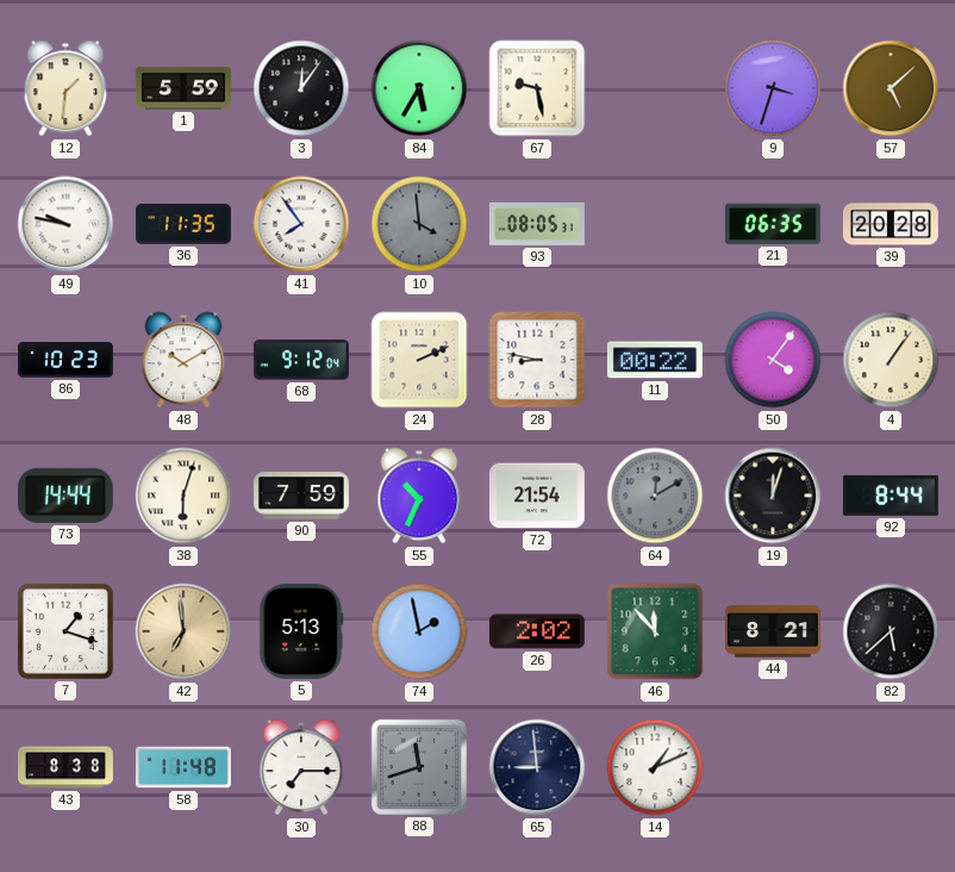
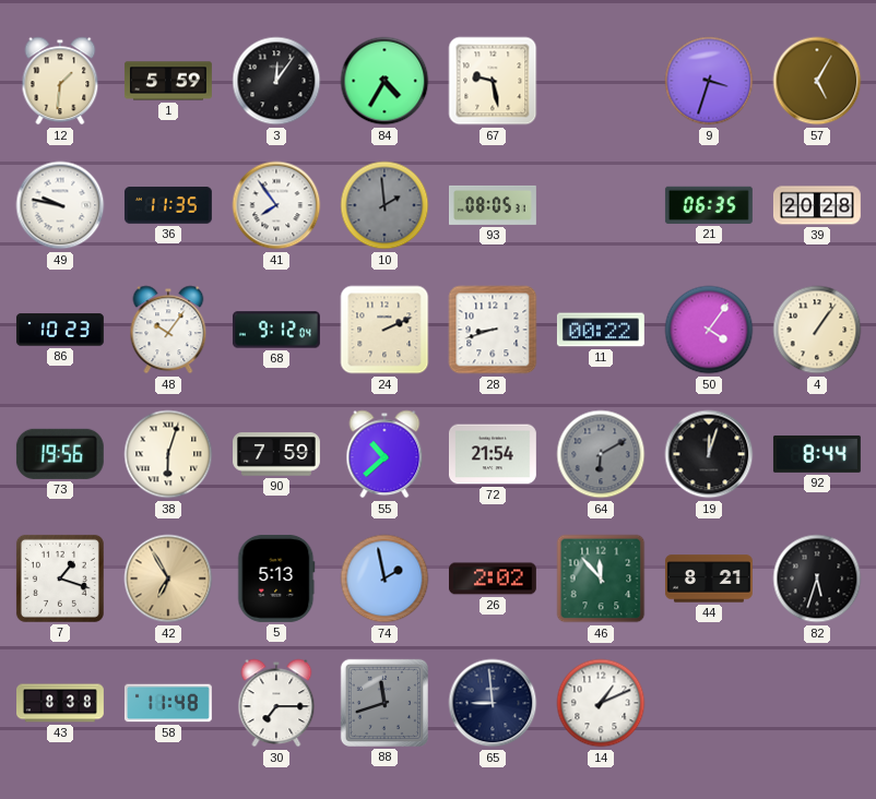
84: 5:35 -> 4:35 (384, 81)
57: 5:08 -> 5:05 (817, 81)
10: 3:59 -> 1:59 (384, 205)
48: 10:10 -> 10:06 (168, 330)
28: 8:47 -> 8:42 (493, 330)
73: 14:44 -> 19:56 (60, 454)
55: 10:34 -> 10:38 (384, 454)
64: 12:10 -> 6:10 (601, 454)
42: 6:59 -> 6:55 (168, 579)
82: 5:38 -> 5:33 (817, 579)
